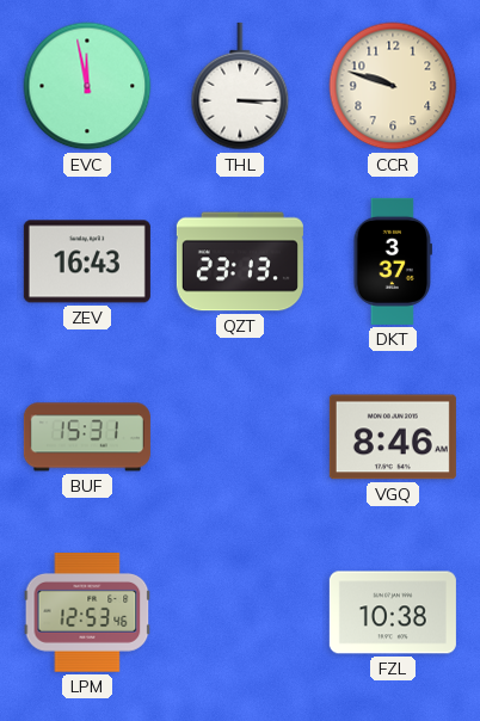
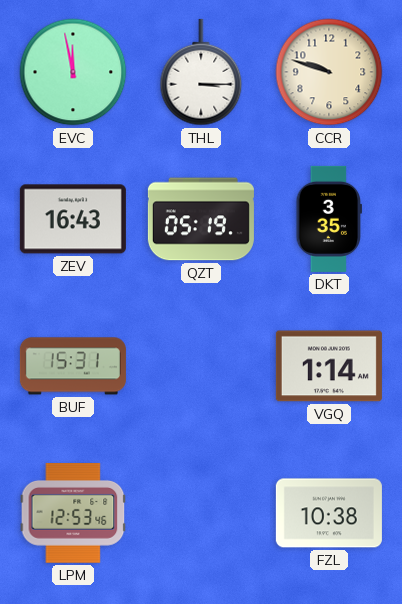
QZT: 23:13 -> 05:19 (201, 219)
DKT: 3:37 -> 3:35 (329, 219)
VGQ: 8:46 -> 1:14 (329, 366)
